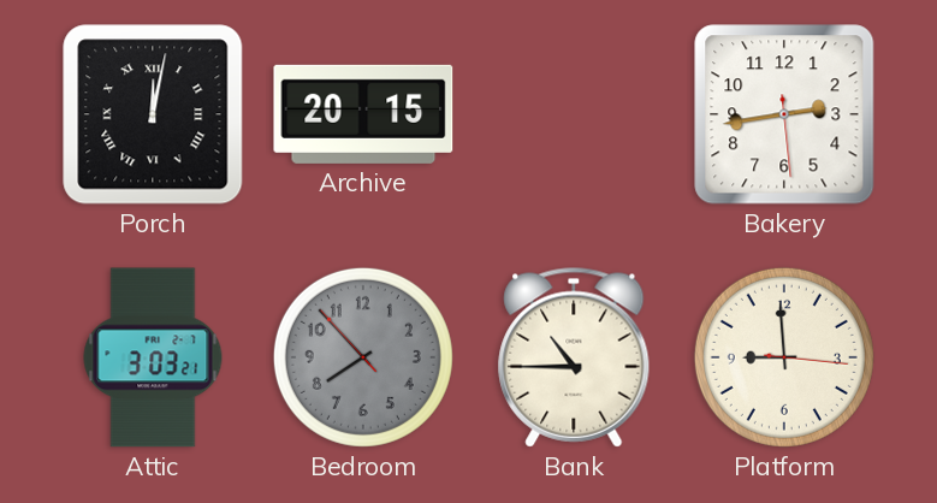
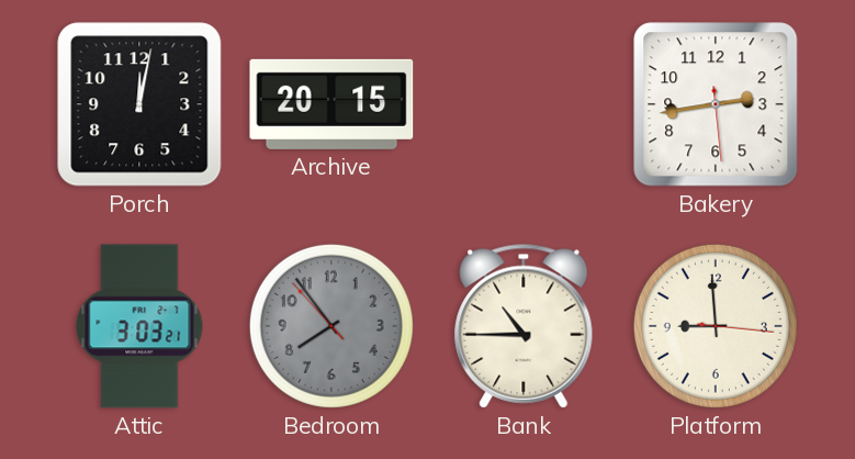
Porch numerals: Roman -> Arabic (139, 104)
Bedroom: 7:52 -> 7:53 (331, 326)
